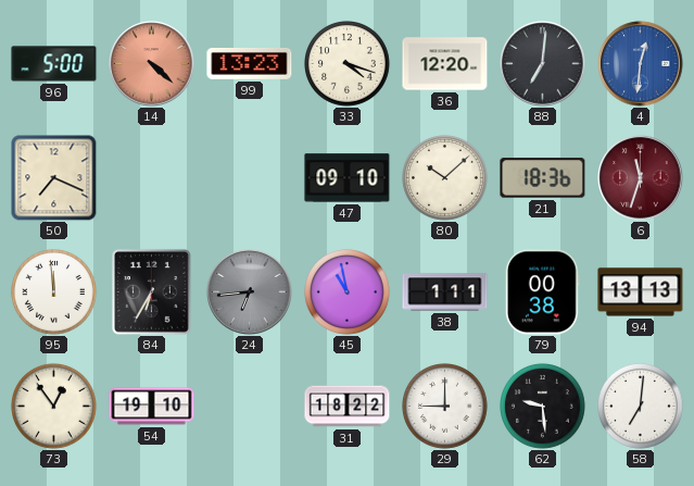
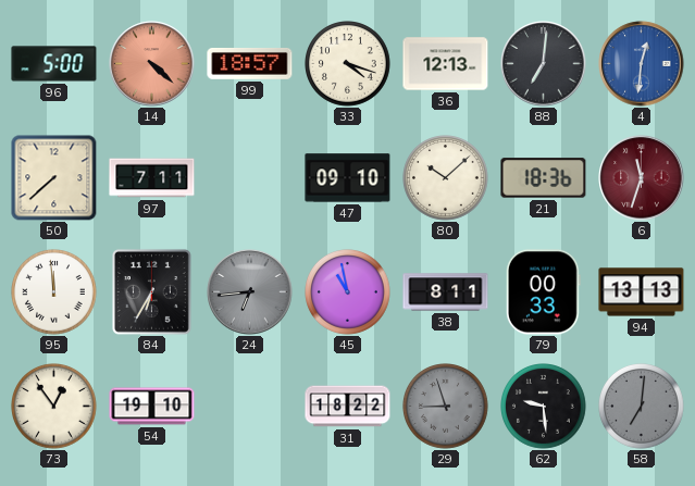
99: 13:23 -> 18:57 (250, 64)
36: 12:20 -> 12:13 (446, 64)
50: 7:19 -> 7:38 (54, 178)
97: none -> 7:11 (152, 178)
38: 1:11 -> 8:11 (446, 292)
79: 00:38 -> 00:33 (543, 292)
29: 9:00 -> 8:57 (446, 407)
29 dial: white -> grey (446, 407)
58 dial: white -> grey (642, 407)
